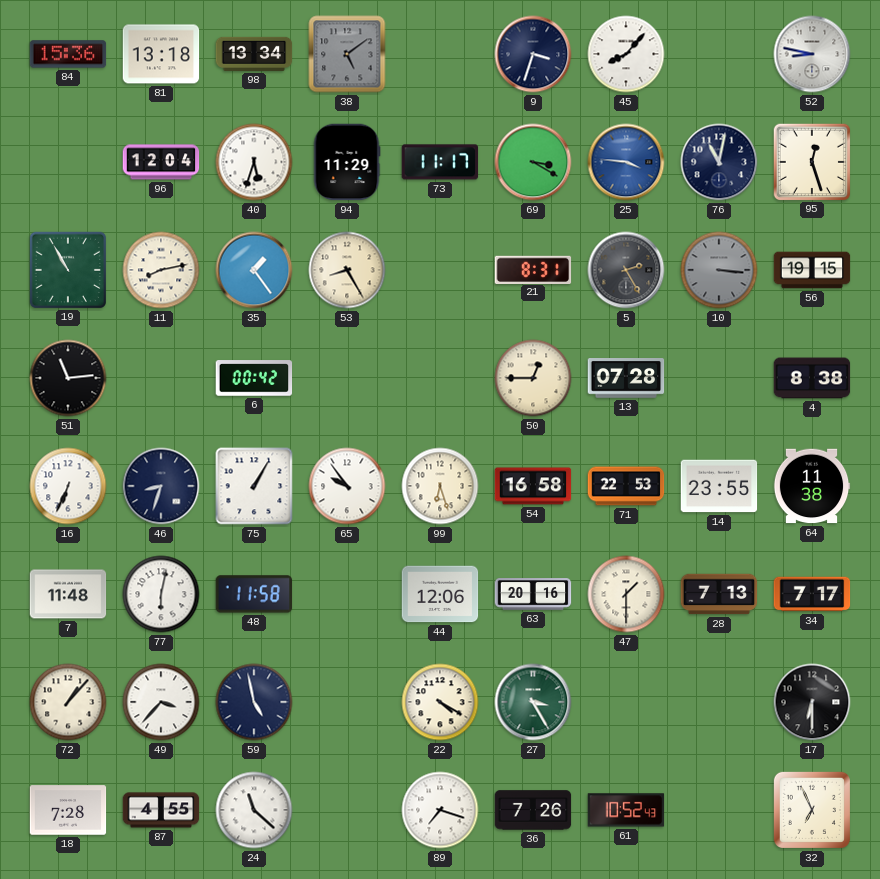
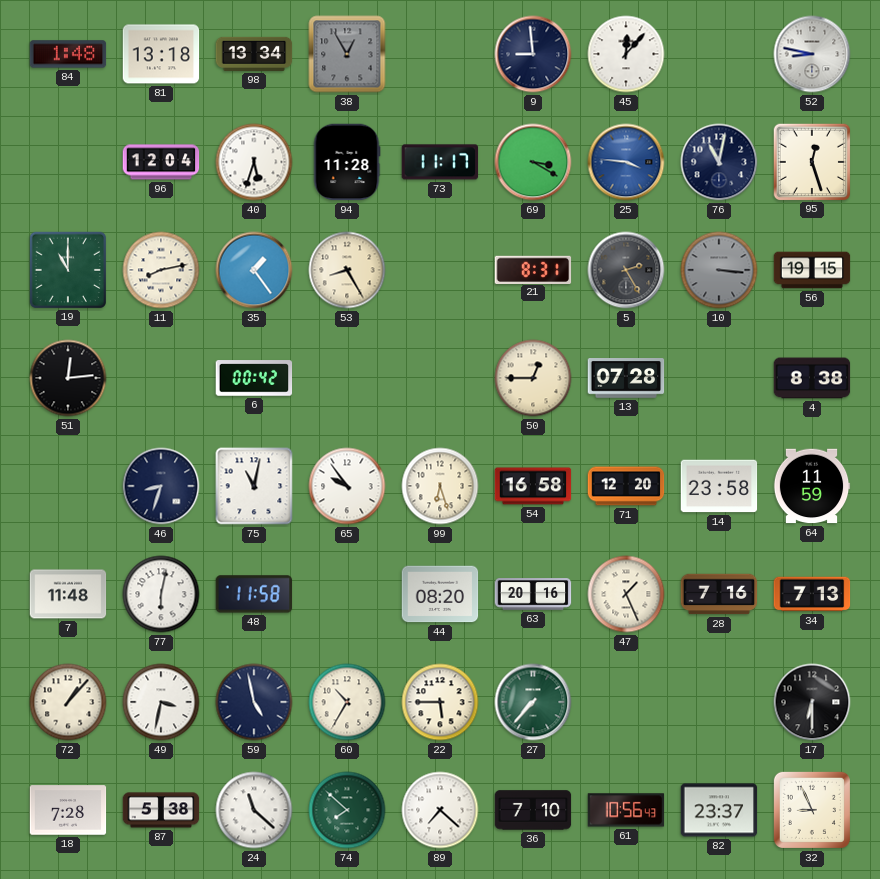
84: 15:36 -> 1:48 (68, 54)
38: 5:09 -> 12:55 (347, 54)
9: 3:33 -> 8:59 (533, 54)
45: 8:07 -> 12:07 (626, 54)
94: 11:29 -> 11:28 (347, 162)
19: 10:55 -> 11:00 (67, 269)
51: 11:14 -> 12:14 (68, 378)
16: 6:34 -> none (68, 486)
75: 1:05 -> 11:02 (254, 486)
71: 22:53 -> 12:20 (626, 486)
14: 23:55 -> 23:58 (719, 486)
64: 11:38 -> 11:59 (812, 486)
44: 12:06 -> 08:20 (440, 594)
47: 1:30 -> 1:26 (626, 594)
28: 7:13 -> 7:16 (719, 594)
34: 7:17 -> 7:13 (812, 594)
49: 3:37 -> 3:32 (161, 702)
60: none -> 10:35 (347, 702)
22: 4:20 -> 5:45 (440, 702)
27: 3:25 -> 7:37 (533, 702)
87: 4:55 -> 5:38 (161, 810)
74: none -> 7:52 (347, 810)
89: 7:18 -> 7:22 (440, 810)
36: 7:26 -> 7:10 (533, 810)
61: 10:52 -> 10:56 (626, 810)
82: none -> 23:37 (719, 810)
32: 6:56 -> 8:56 (812, 810)
